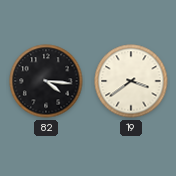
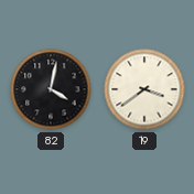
82: 4:16 -> 4:02 (51, 89)
